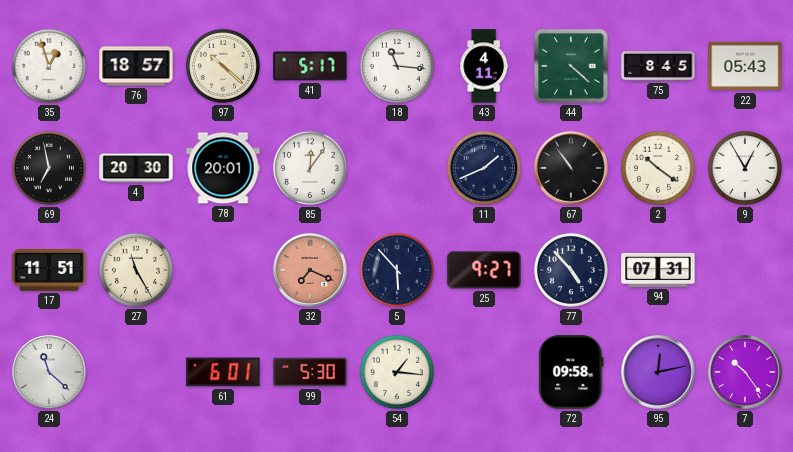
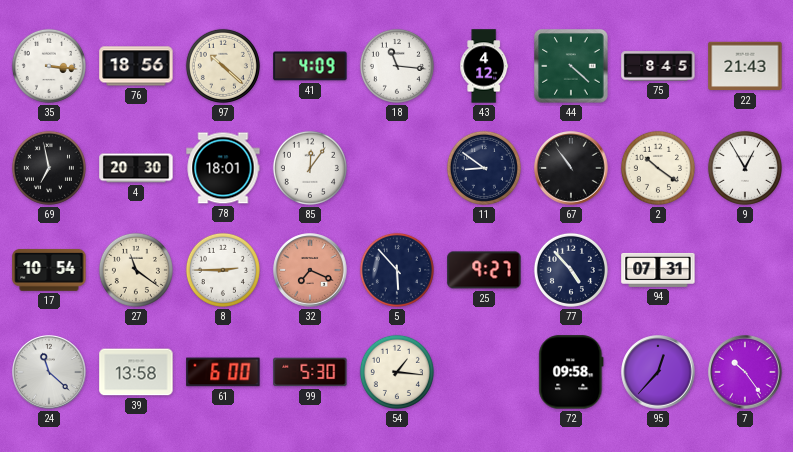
35: 12:57 -> 3:16 (49, 66)
76: 18:57 -> 18:56 (136, 66)
41: 5:17 -> 4:09 (310, 66)
43: 4:11 -> 4:12 (484, 66)
22: 05:43 -> 21:43 (745, 66)
78: 20:01 -> 18:01 (223, 168)
11: 1:41 -> 8:51 (484, 168)
17: 11:51 -> 10:54 (49, 270)
27: 11:25 -> 11:21 (136, 270)
8: none -> 2:45 (223, 270)
39: none -> 13:58 (136, 372)
61: 6:01 -> 6:00 (223, 372)
95: 12:13 -> 12:37 (658, 372)
